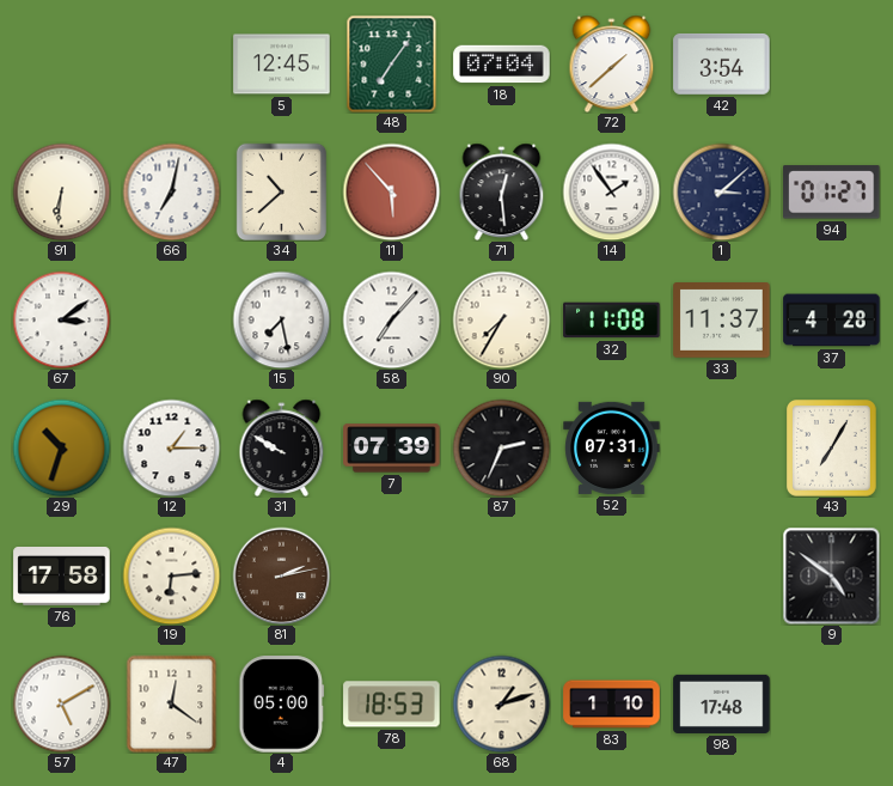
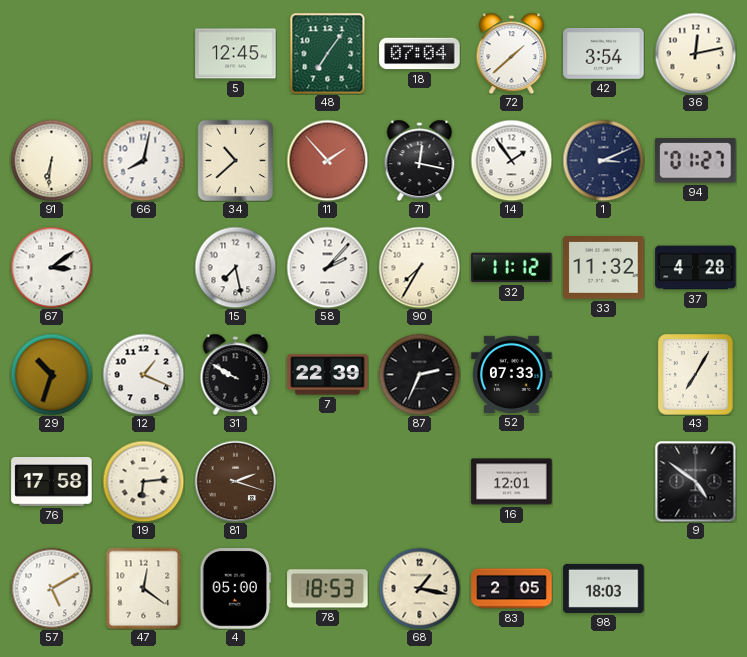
36: none -> 12:13 (695, 53)
66: 7:02 -> 8:02 (143, 160)
11: 5:53 -> 1:53 (327, 160)
71: 12:29 -> 12:17 (420, 160)
1: 3:08 -> 3:11 (603, 160)
58: 7:07 -> 2:07 (327, 267)
32: 11:08 -> 11:12 (512, 268)
33: 11:37 -> 11:32 (604, 268)
12: 1:15 -> 1:19 (143, 374)
7: 07:39 -> 22:39 (328, 375)
52: 07:31 -> 07:33 (512, 374)
81: 2:13 -> 2:18 (235, 481)
16: none -> 12:01 (512, 482)
68: 1:12 -> 1:17 (419, 588)
83: 1:10 -> 2:05 (512, 589)
98: 17:48 -> 18:03 (604, 588)
